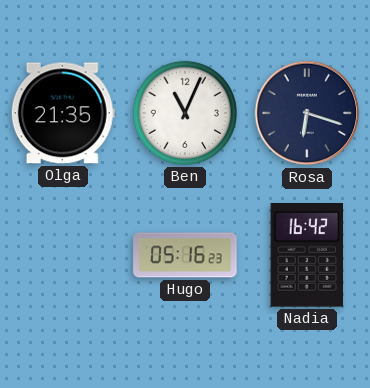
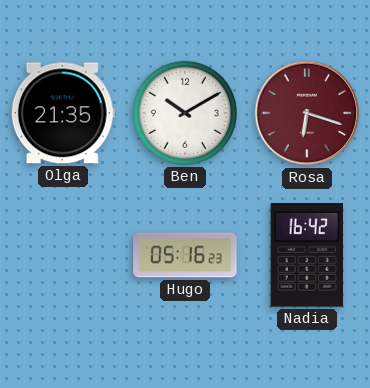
Ben: 11:04 -> 10:10 (185, 113)
Rosa dial: navy -> burgundy (307, 113)
